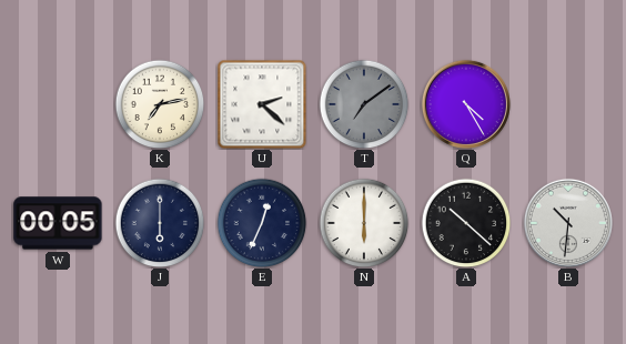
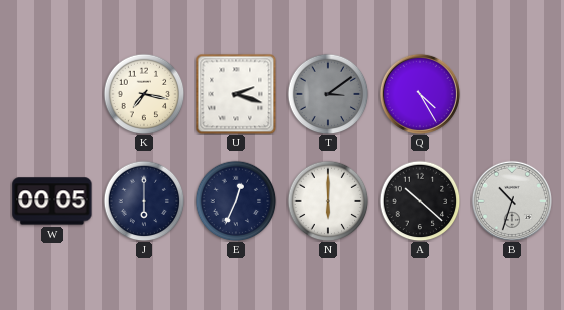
K: 7:13 -> 7:17 (144, 94)
U: 2:22 -> 2:18 (236, 94)
T: 7:09 -> 3:09 (328, 94)
B: 10:31 -> 10:33 (512, 201)
